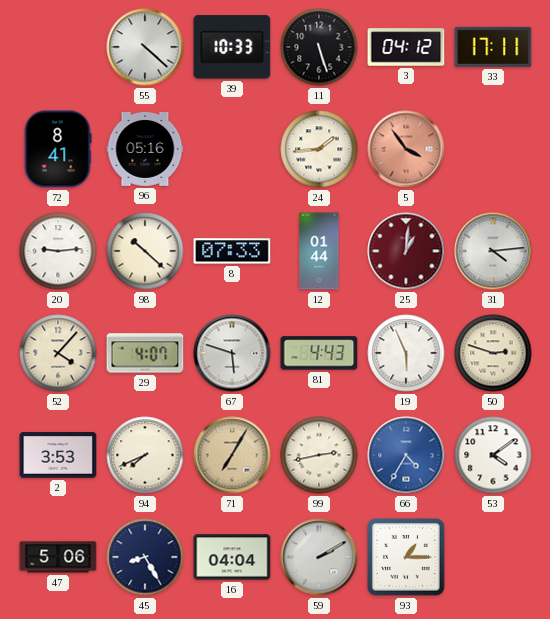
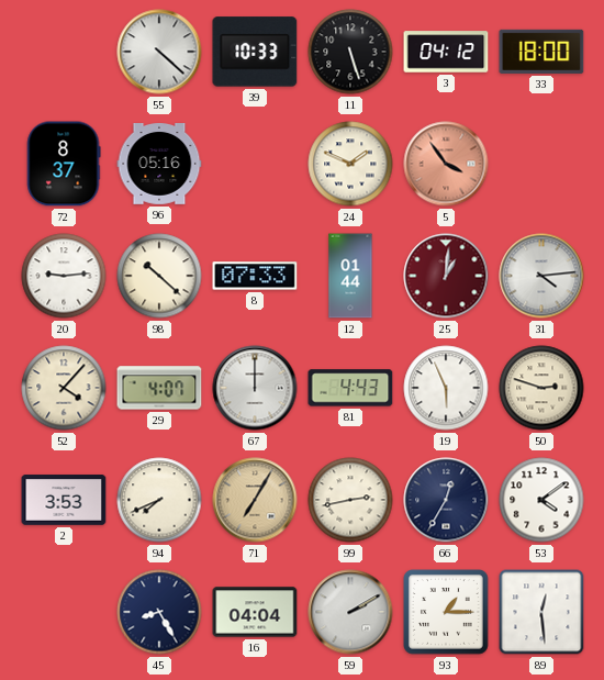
33: 17:11 -> 18:00 (541, 52)
72: 8:41 -> 8:37 (64, 164)
24: 1:44 -> 1:49 (350, 164)
67: 5:48 -> 12:00 (255, 388)
66: 4:35 -> 12:35 (446, 500)
66 dial: blue -> navy (446, 500)
47: 5:06 -> none (58, 557)
89: none -> 12:29 (541, 612)
